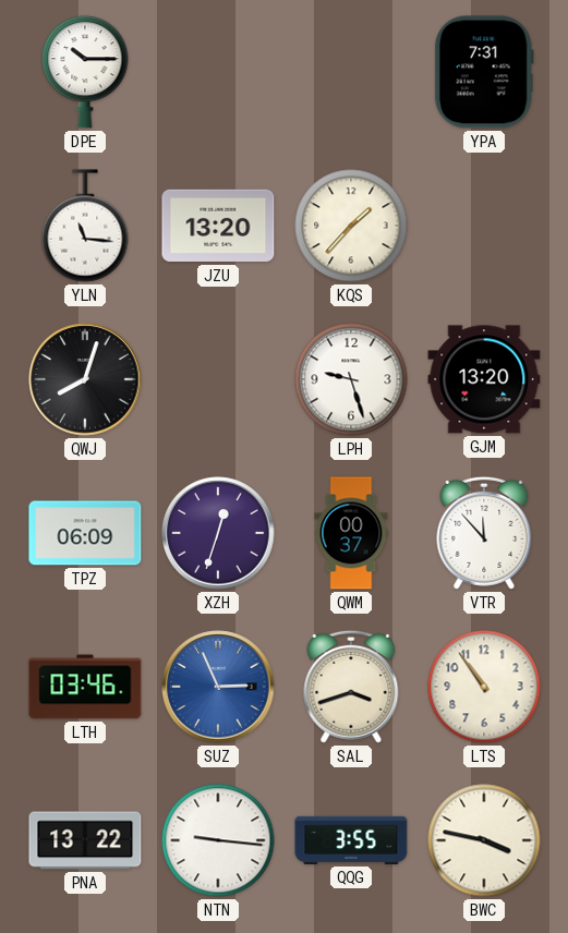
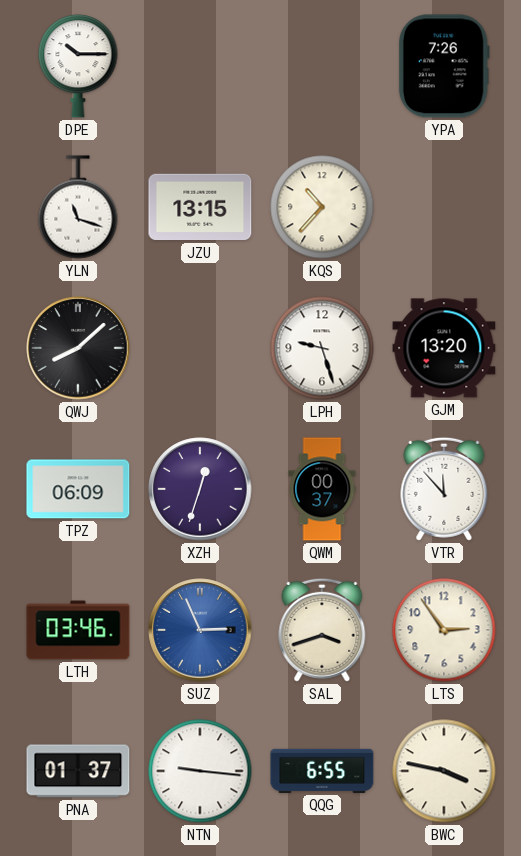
YPA: 7:31 -> 7:26 (444, 66)
YLN: 11:16 -> 11:18 (78, 207)
JZU: 13:20 -> 13:15 (200, 207)
KQS: 1:37 -> 10:37 (322, 207)
QWJ: 8:03 -> 8:08 (78, 348)
LTS: 10:54 -> 2:54 (444, 630)
PNA: 13:22 -> 01:37 (78, 771)
QQG: 3:55 -> 6:55 (322, 771)
